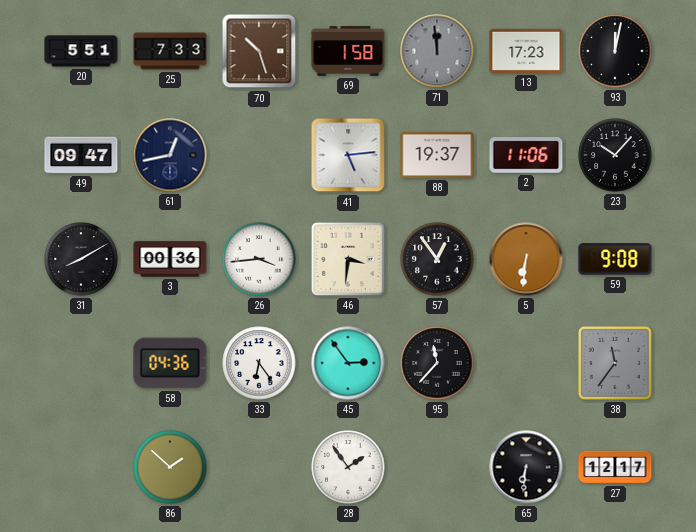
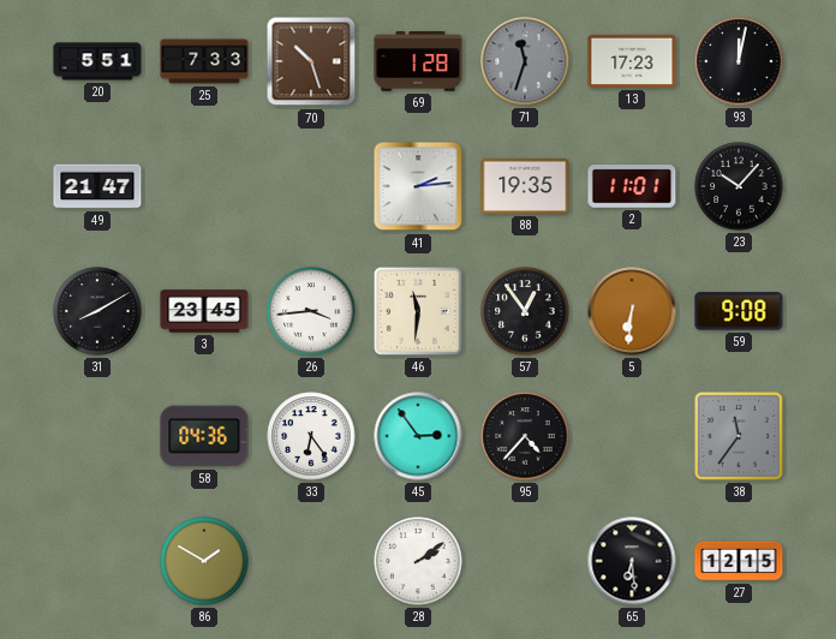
69: 1:58 -> 1:28 (418, 62)
71: 11:59 -> 11:33 (525, 61)
49: 09:47 -> 21:47 (97, 186)
61: 12:43 -> none (170, 155)
41: 5:14 -> 2:14 (418, 186)
88: 19:37 -> 19:35 (525, 186)
2: 11:06 -> 11:01 (632, 186)
3: 00:36 -> 23:45 (204, 311)
46: 3:31 -> 11:31 (418, 311)
95: 11:37 -> 4:37 (525, 436)
86: 1:52 -> 1:50 (204, 561)
28: 1:54 -> 2:09 (418, 561)
65: 6:31 -> 6:29 (632, 561)
27: 12:17 -> 12:15 (739, 561)
